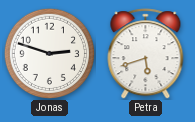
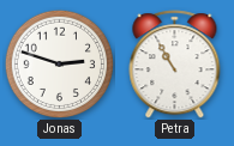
Petra: 5:42 -> 10:55 (175, 65)
